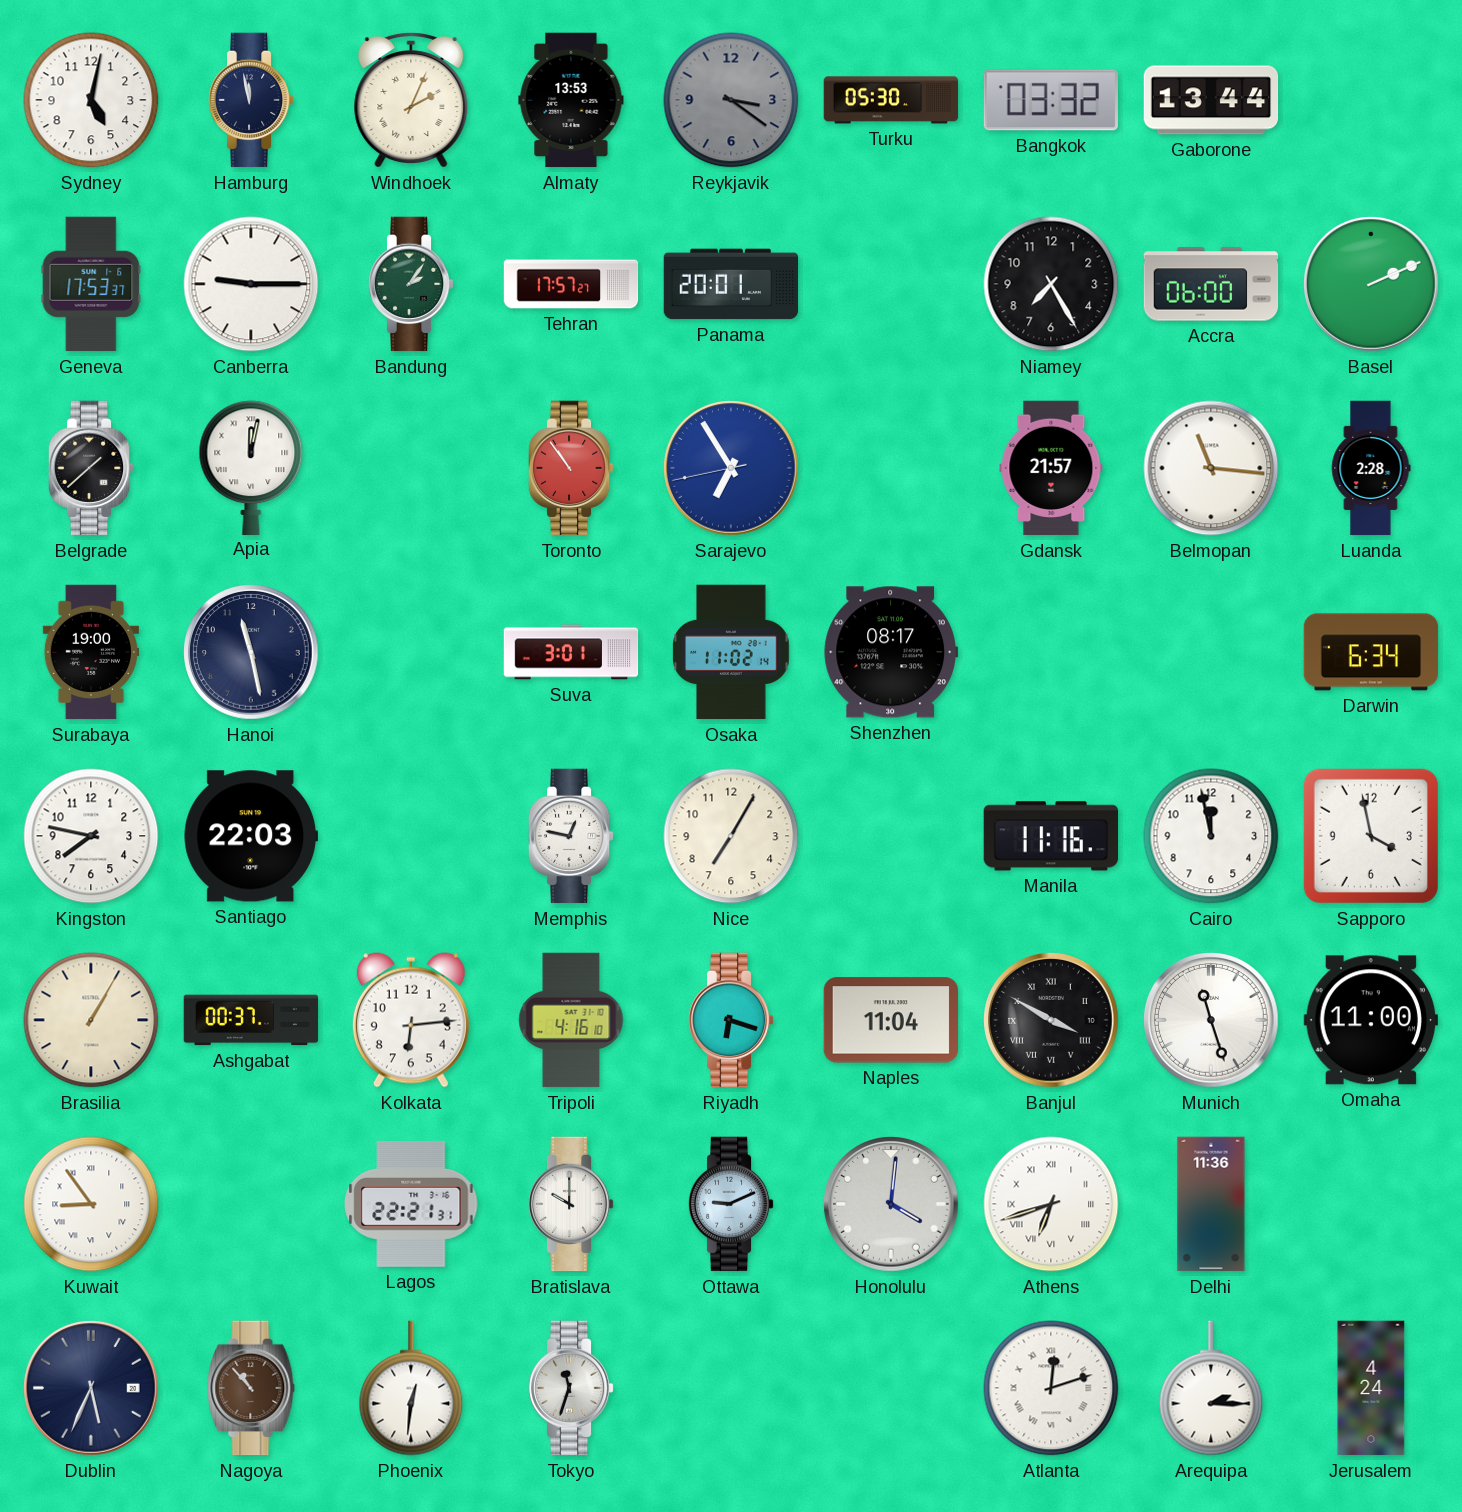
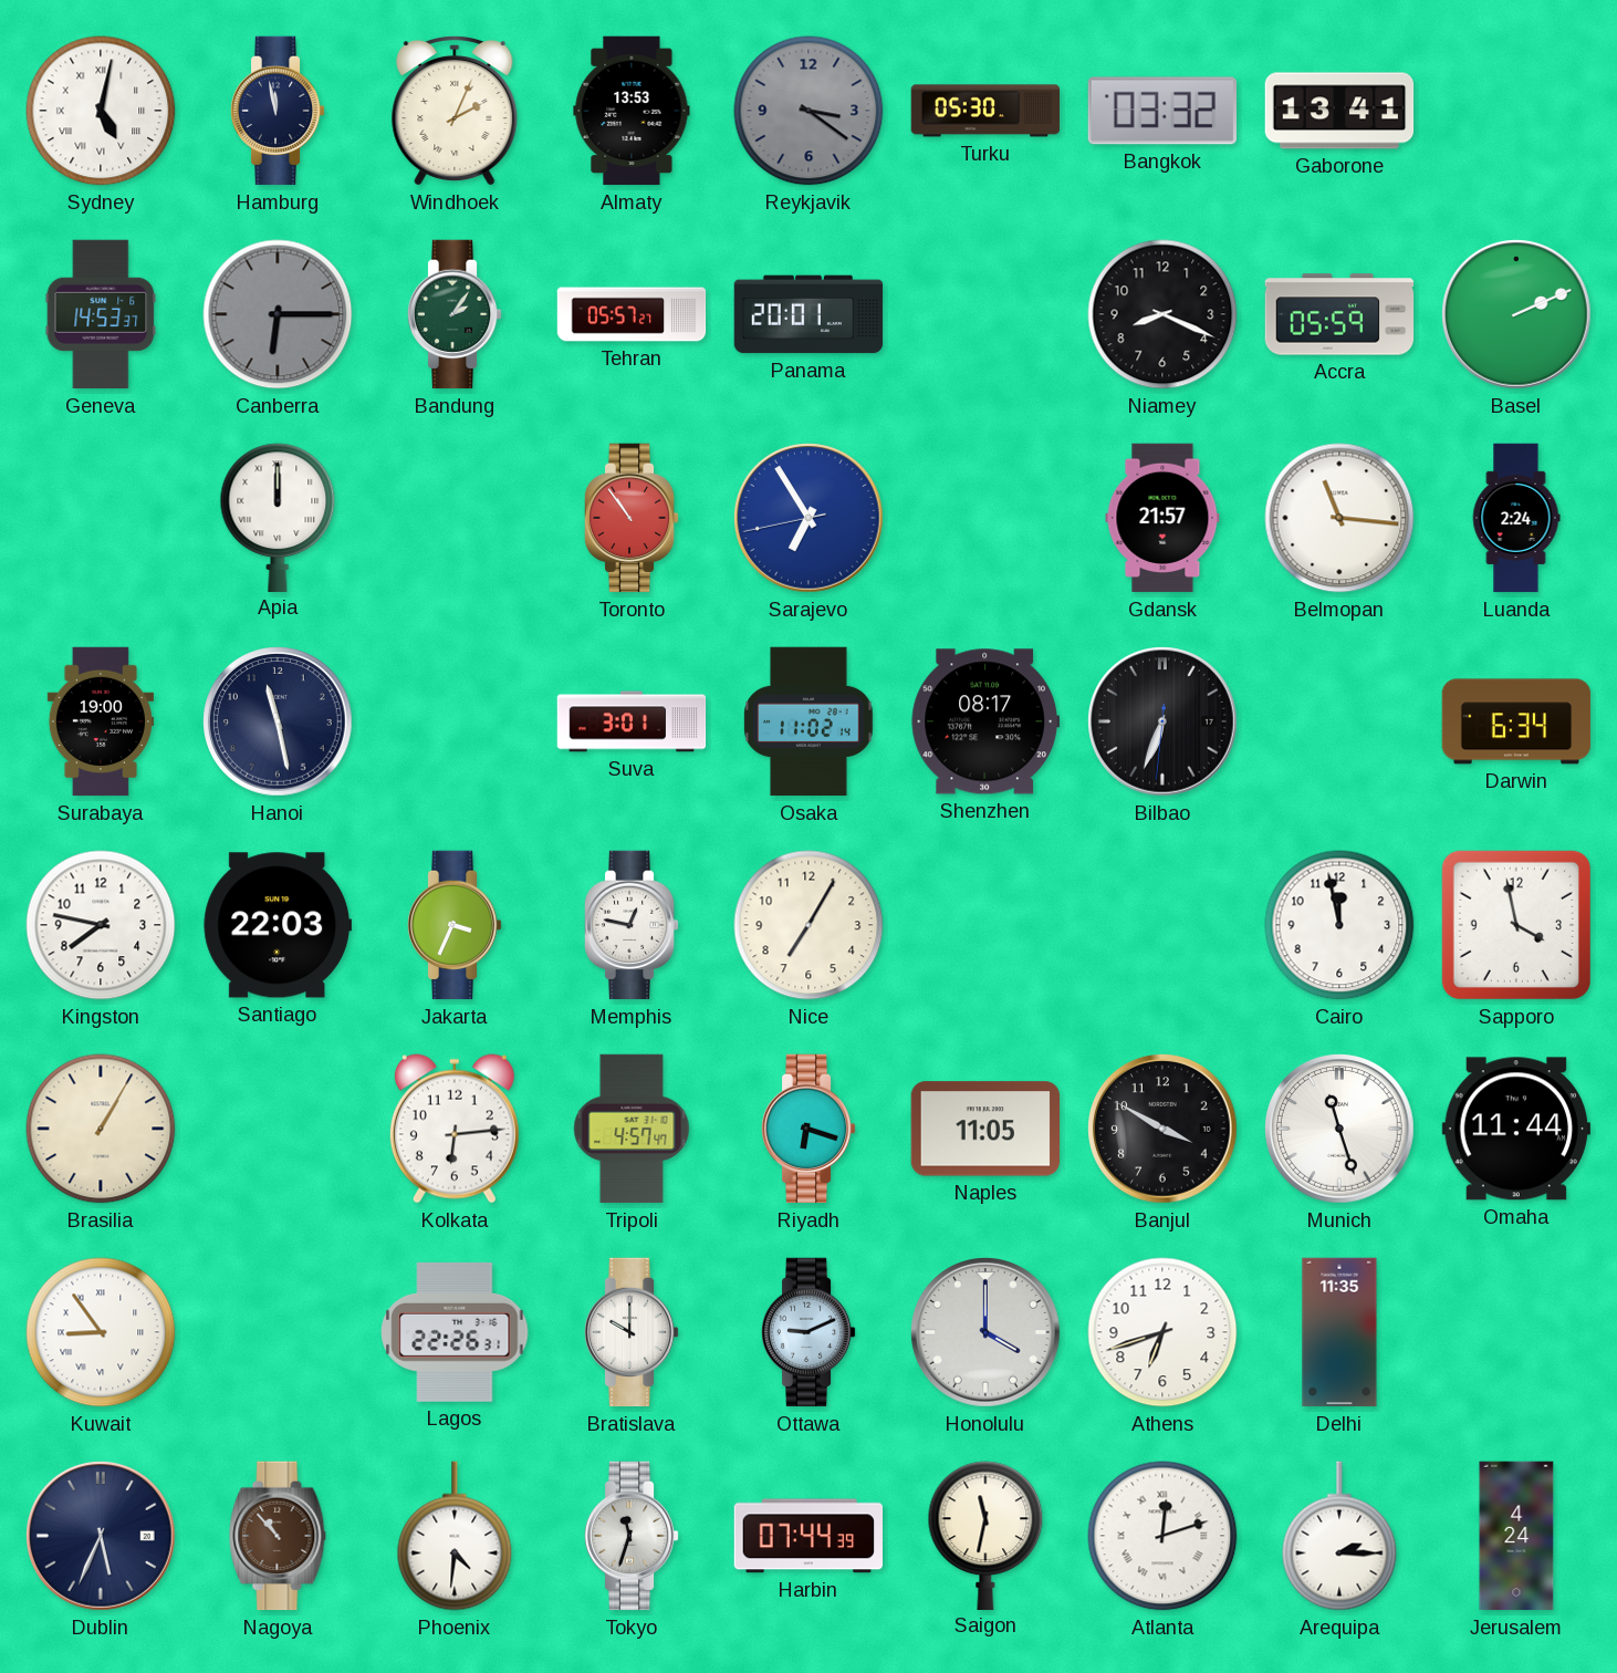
Sydney numerals: Arabic -> Roman (101, 111)
Gaborone: 13:44 -> 13:41 (1339, 111)
Geneva: 17:53 -> 14:53 (101, 314)
Canberra: 9:15 -> 6:15 (278, 314)
Canberra dial: white -> grey (278, 314)
Tehran: 17:57 -> 05:57 (632, 314)
Niamey: 7:25 -> 8:19 (1162, 314)
Accra: 06:00 -> 05:59 (1339, 314)
Belgrade: 1:38 -> none (91, 468)
Apia: 12:02 -> 12:00 (278, 517)
Luanda: 2:28 -> 2:24 (1516, 518)
Bilbao: none -> 6:33 (1164, 723)
Jakarta: none -> 3:34 (455, 925)
Manila: 11:16 -> none (1050, 836)
Ashgabat: 00:37 -> none (251, 1020)
Tripoli: 4:16 -> 4:57 (632, 1129)
Naples: 11:04 -> 11:05 (984, 1129)
Banjul numerals: Roman -> Arabic (1164, 1130)
Omaha: 11:00 -> 11:44 (1515, 1129)
Lagos: 22:21 -> 22:26 (455, 1332)
Honolulu: 4:01 -> 4:00 (987, 1333)
Athens numerals: Roman -> Arabic (1162, 1332)
Delhi: 11:36 -> 11:35 (1339, 1332)
Phoenix: 12:31 -> 4:31 (455, 1536)
Harbin: none -> 07:44 (808, 1536)
Saigon: none -> 11:32 (985, 1535)
